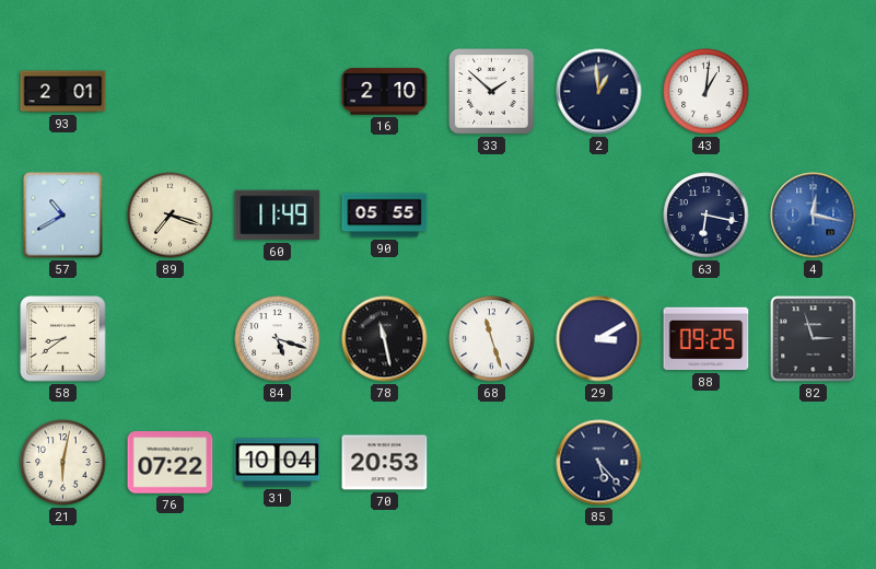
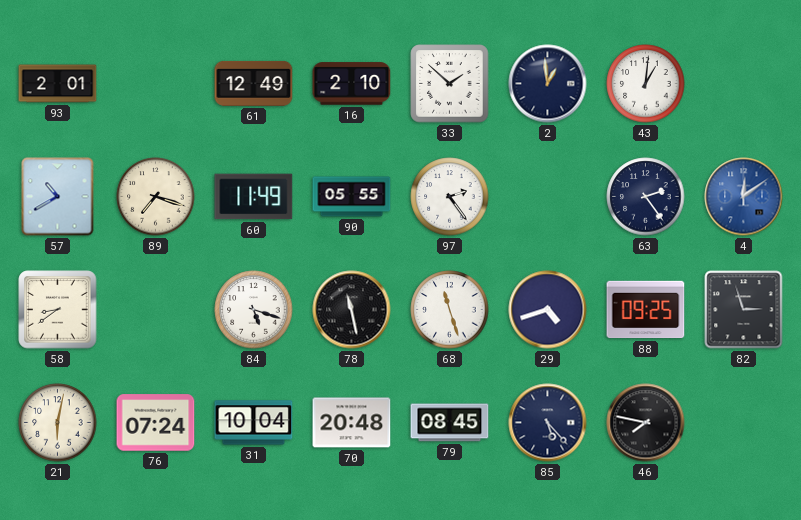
61: none -> 12:49 (254, 83)
97: none -> 2:24 (450, 197)
63: 6:17 -> 2:24 (646, 197)
4: 12:17 -> 12:09 (744, 197)
29: 3:10 -> 4:42 (548, 310)
76: 07:22 -> 07:24 (156, 423)
70: 20:53 -> 20:48 (352, 423)
79: none -> 08:45 (450, 423)
46: none -> 7:47 (646, 423)
